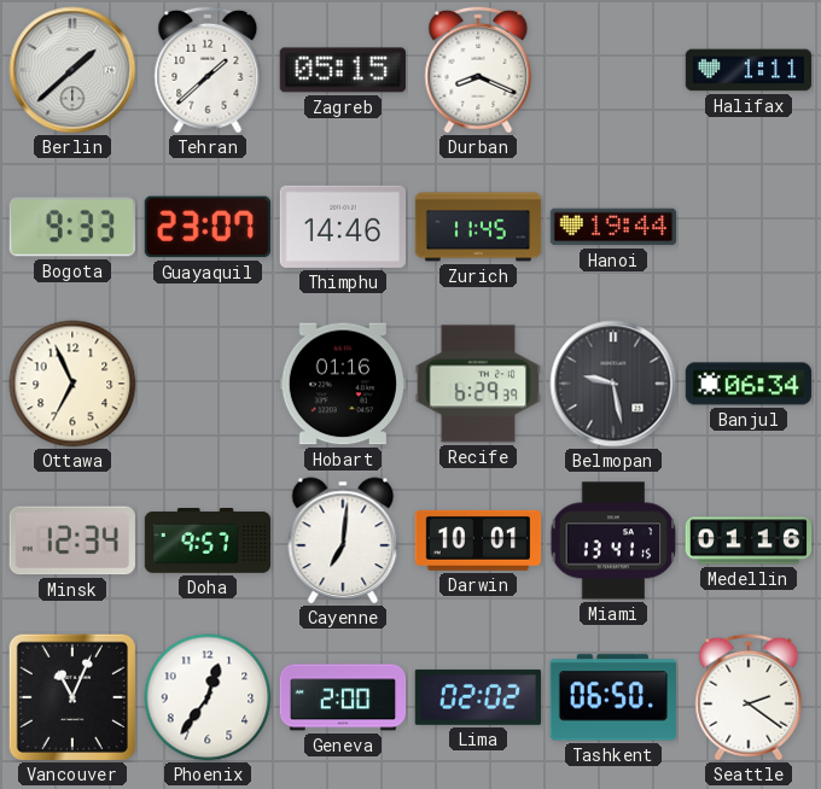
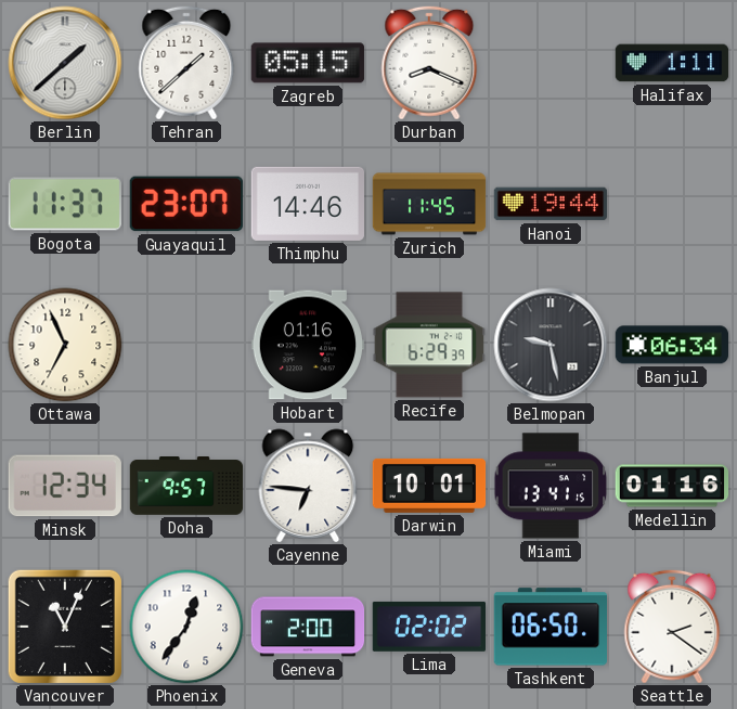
Bogota: 9:33 -> 11:37 (65, 204)
Cayenne: 7:01 -> 6:46 (308, 486)
